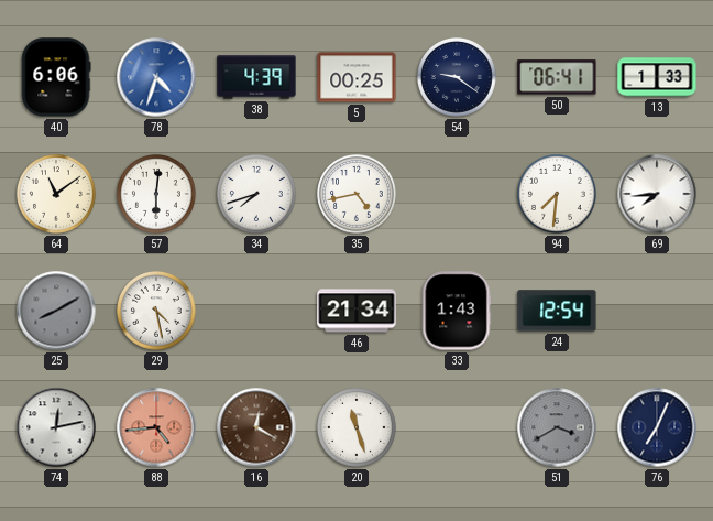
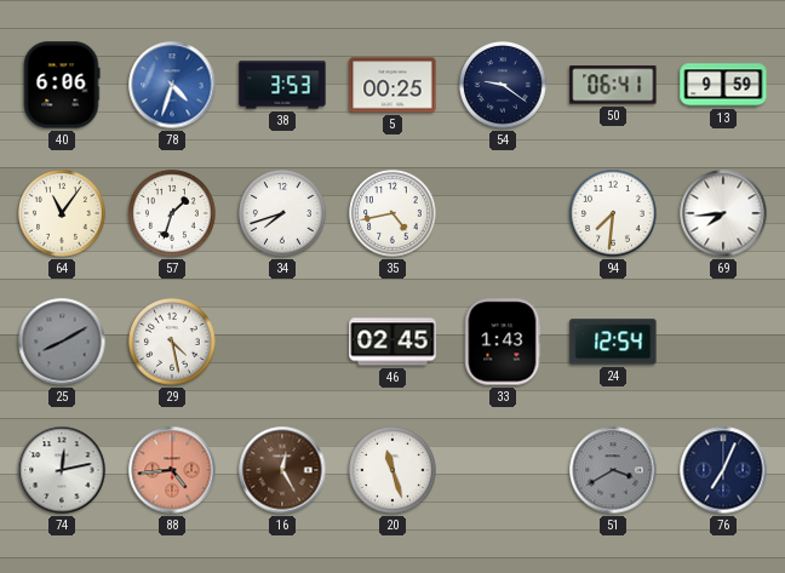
38: 4:39 -> 3:53 (282, 85)
13: 1:33 -> 9:59 (723, 85)
64: 11:09 -> 11:06 (63, 214)
57: 6:01 -> 1:33 (173, 214)
46: 21:34 -> 02:45 (392, 342)
16: 12:20 -> 12:25 (282, 470)
